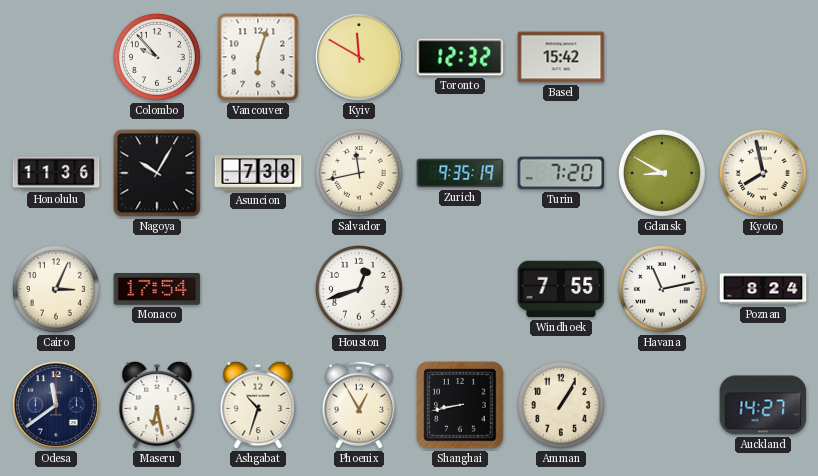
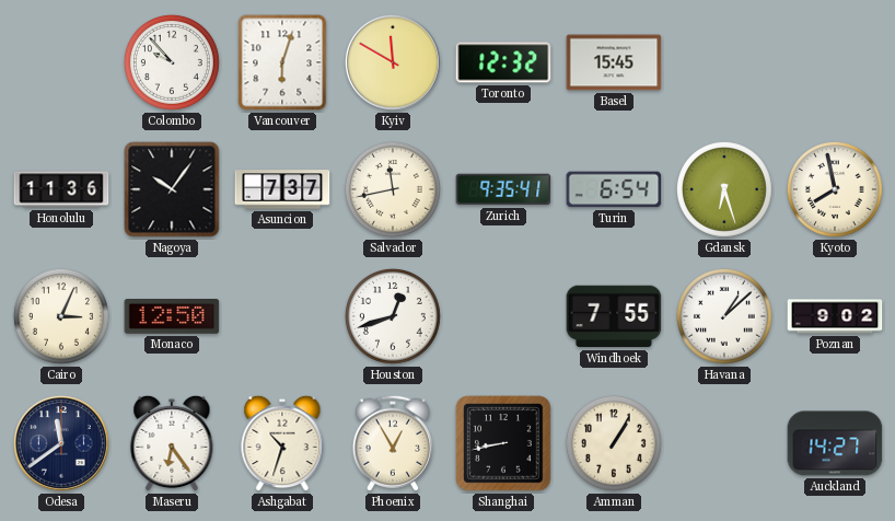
Basel: 15:42 -> 15:45 (614, 62)
Nagoya: 10:05 -> 10:06 (172, 189)
Asuncion: 7:38 -> 7:37 (282, 189)
Zurich: 9:35:19 -> 9:35:41 (503, 189)
Turin: 7:20 -> 6:54 (614, 189)
Gdansk: 8:50 -> 6:27 (724, 189)
Monaco: 17:54 -> 12:50 (172, 317)
Havana: 11:13 -> 1:08 (724, 316)
Poznan: 8:24 -> 9:02 (835, 316)
Maseru: 6:28 -> 6:24 (172, 443)
